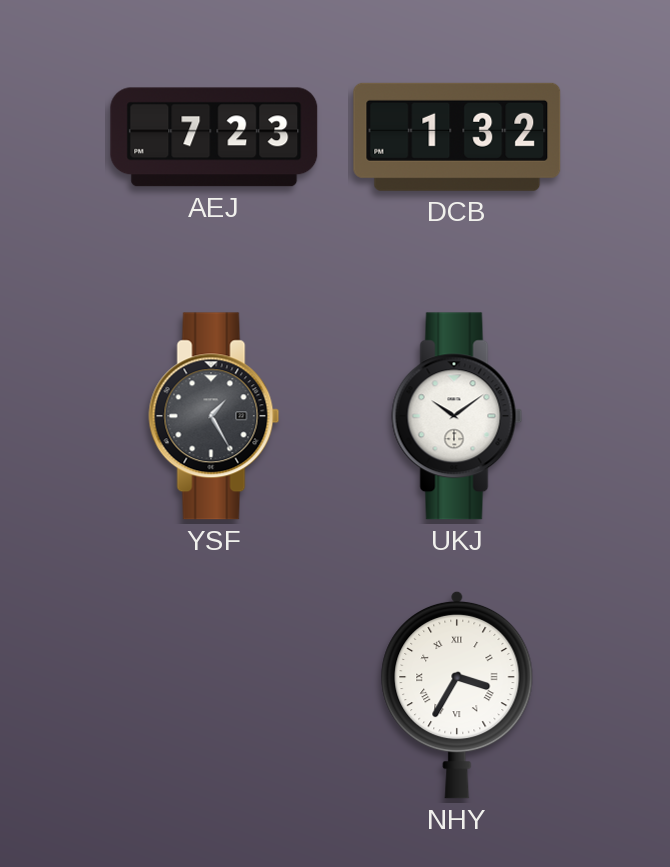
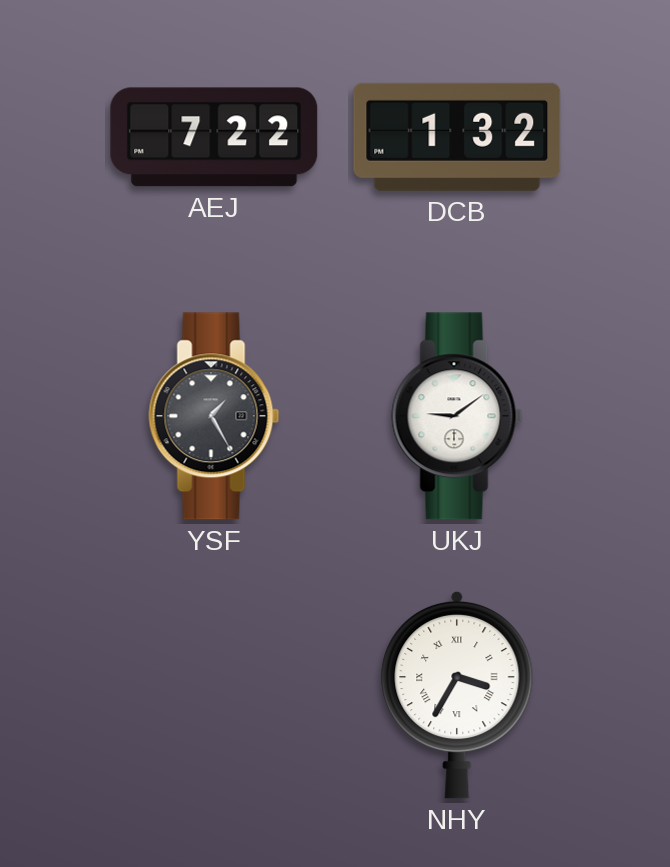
AEJ: 7:23 -> 7:22 (214, 137)
UKJ: 10:09 -> 9:09 (457, 416)
